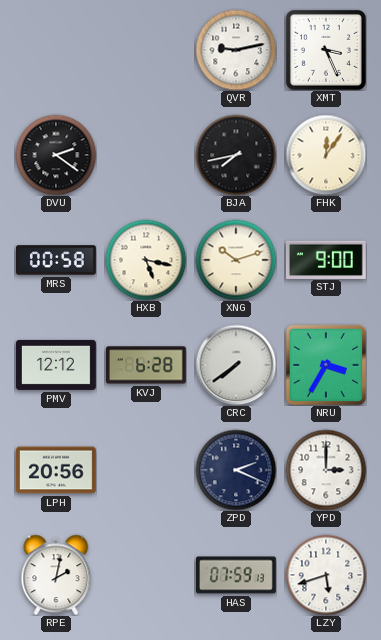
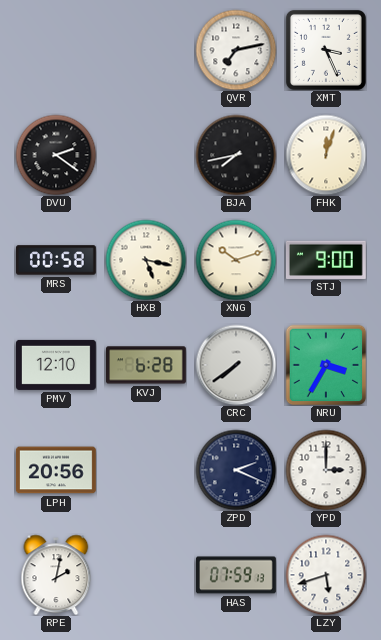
QVR: 9:13 -> 7:13 (236, 50)
FHK: 12:06 -> 12:03 (326, 155)
PMV: 12:12 -> 12:10 (57, 365)
